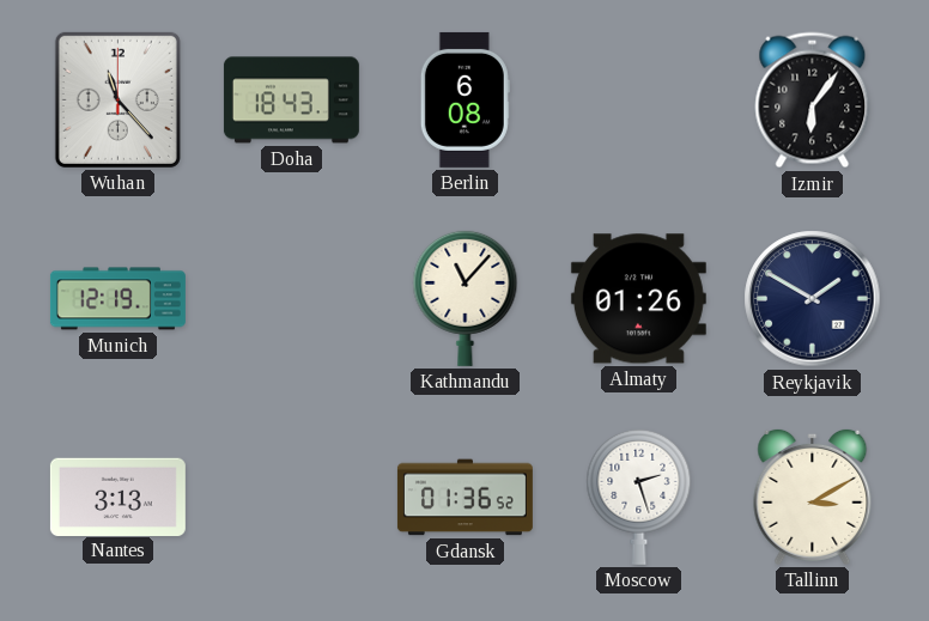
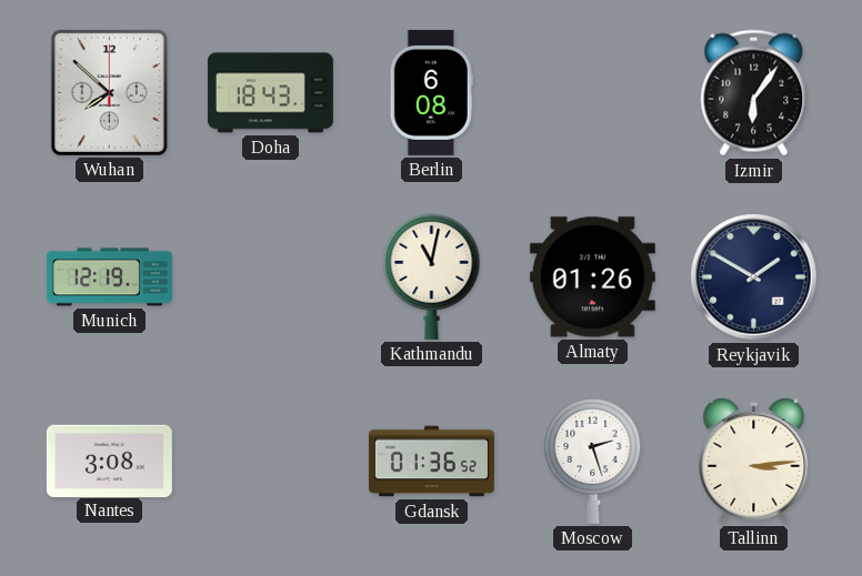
Wuhan: 11:23 -> 7:52 (109, 92)
Kathmandu: 11:07 -> 11:02 (432, 276)
Nantes: 3:13 -> 3:08 (109, 461)
Tallinn: 3:10 -> 3:14 (754, 461)
